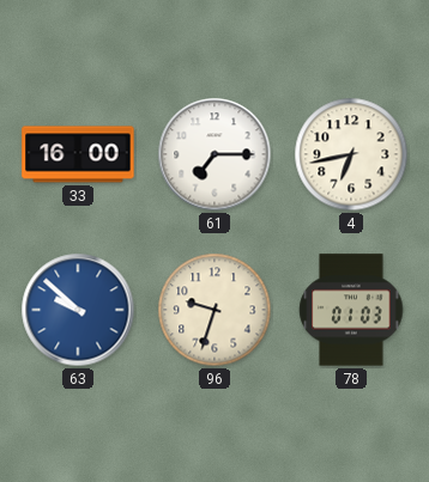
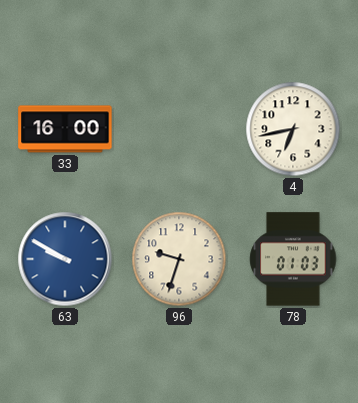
61: 7:15 -> none (214, 154)
63: 9:52 -> 9:50 (65, 259)
